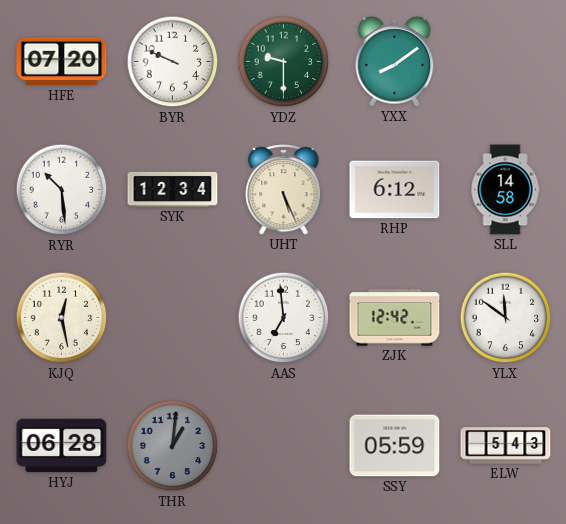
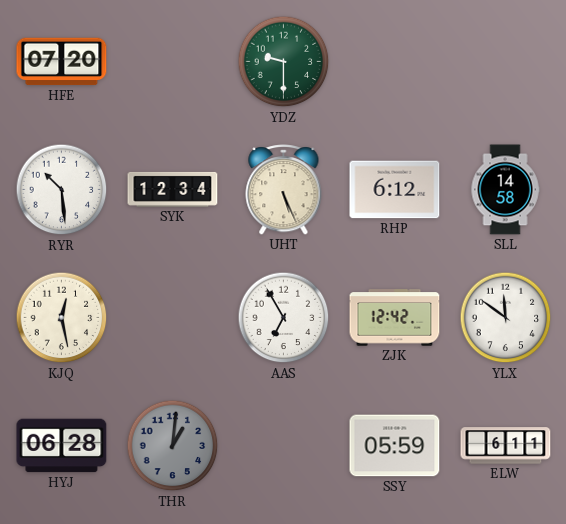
BYR: 9:49 -> none (173, 62)
YXX: 8:09 -> none (395, 61)
AAS: 6:59 -> 6:55 (284, 318)
ELW: 5:43 -> 6:11 (506, 446)
